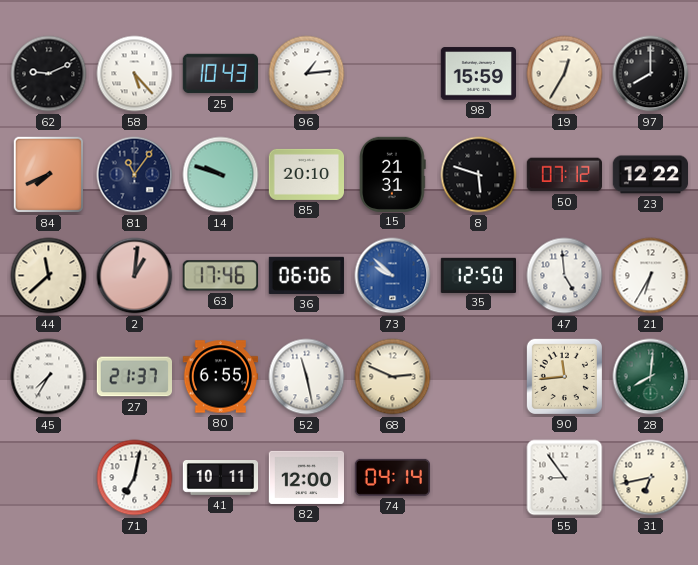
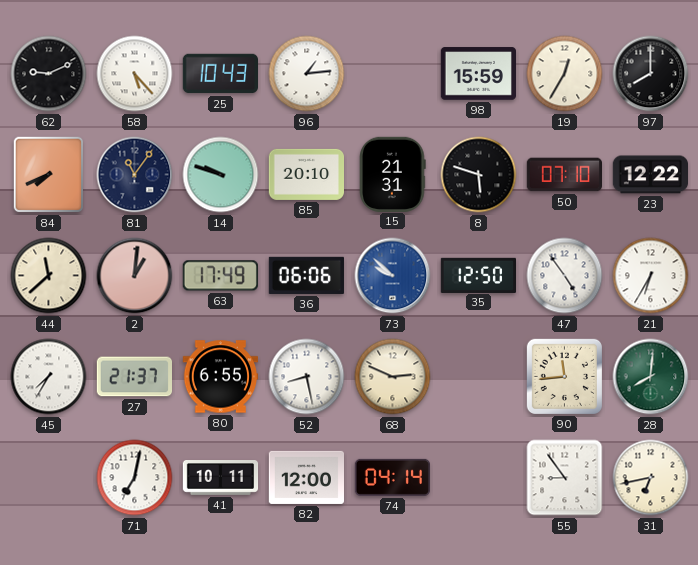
50: 07:12 -> 07:10 (564, 175)
63: 17:46 -> 17:49 (220, 276)
47: 4:59 -> 4:54 (565, 276)
52: 11:28 -> 8:28 (307, 377)
